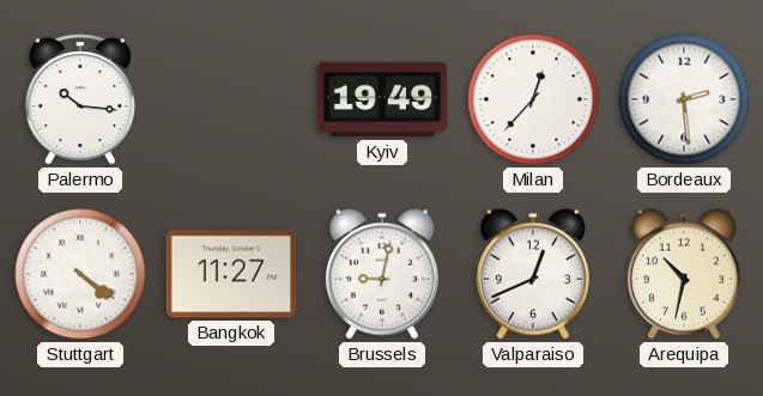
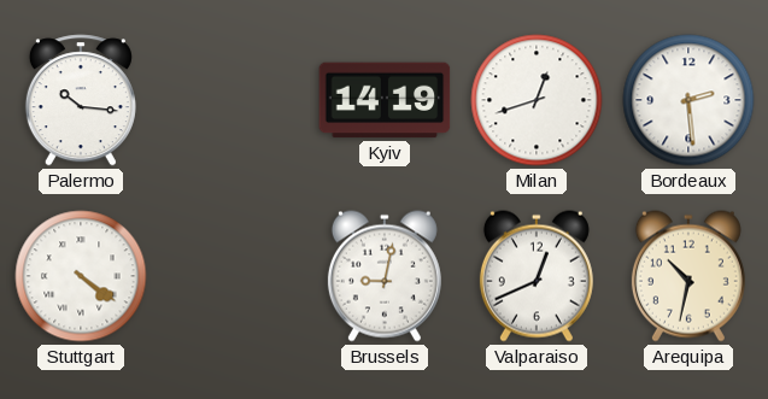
Kyiv: 19:49 -> 14:19 (385, 100)
Milan: 12:37 -> 12:42 (537, 100)
Bangkok: 11:27 -> none (231, 274)
